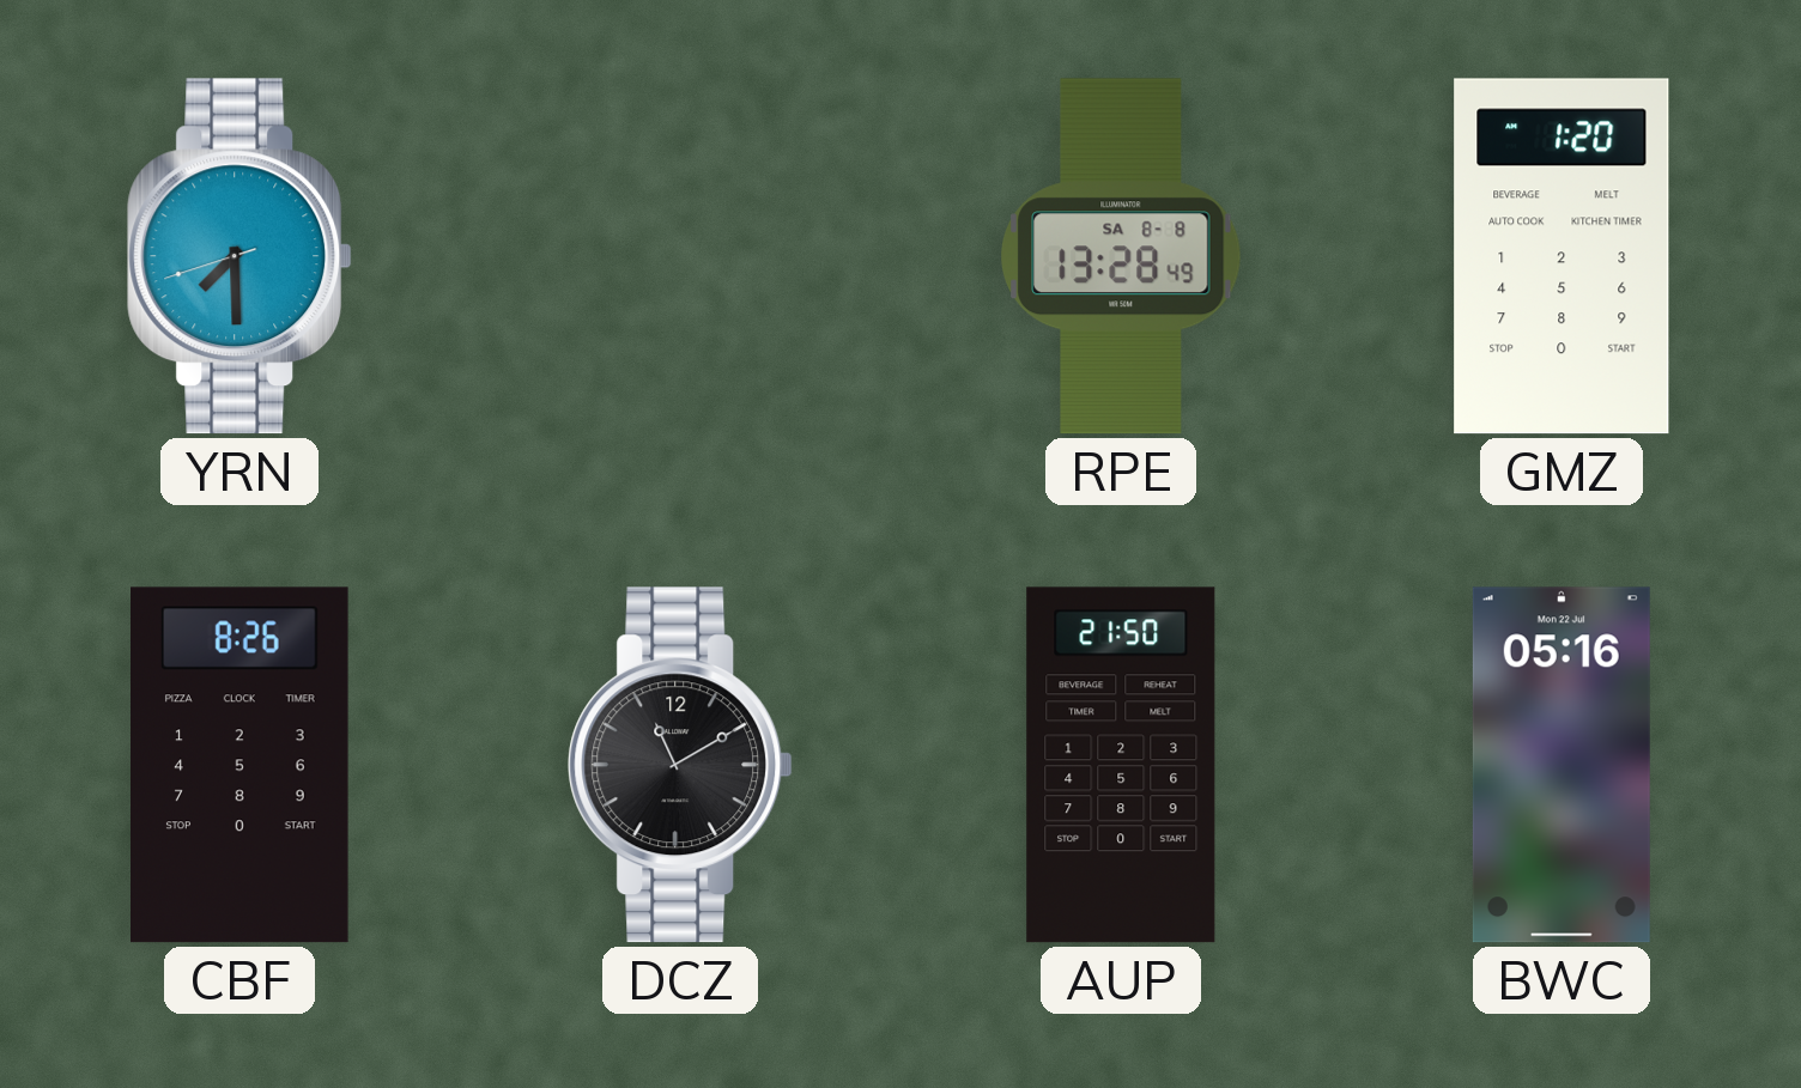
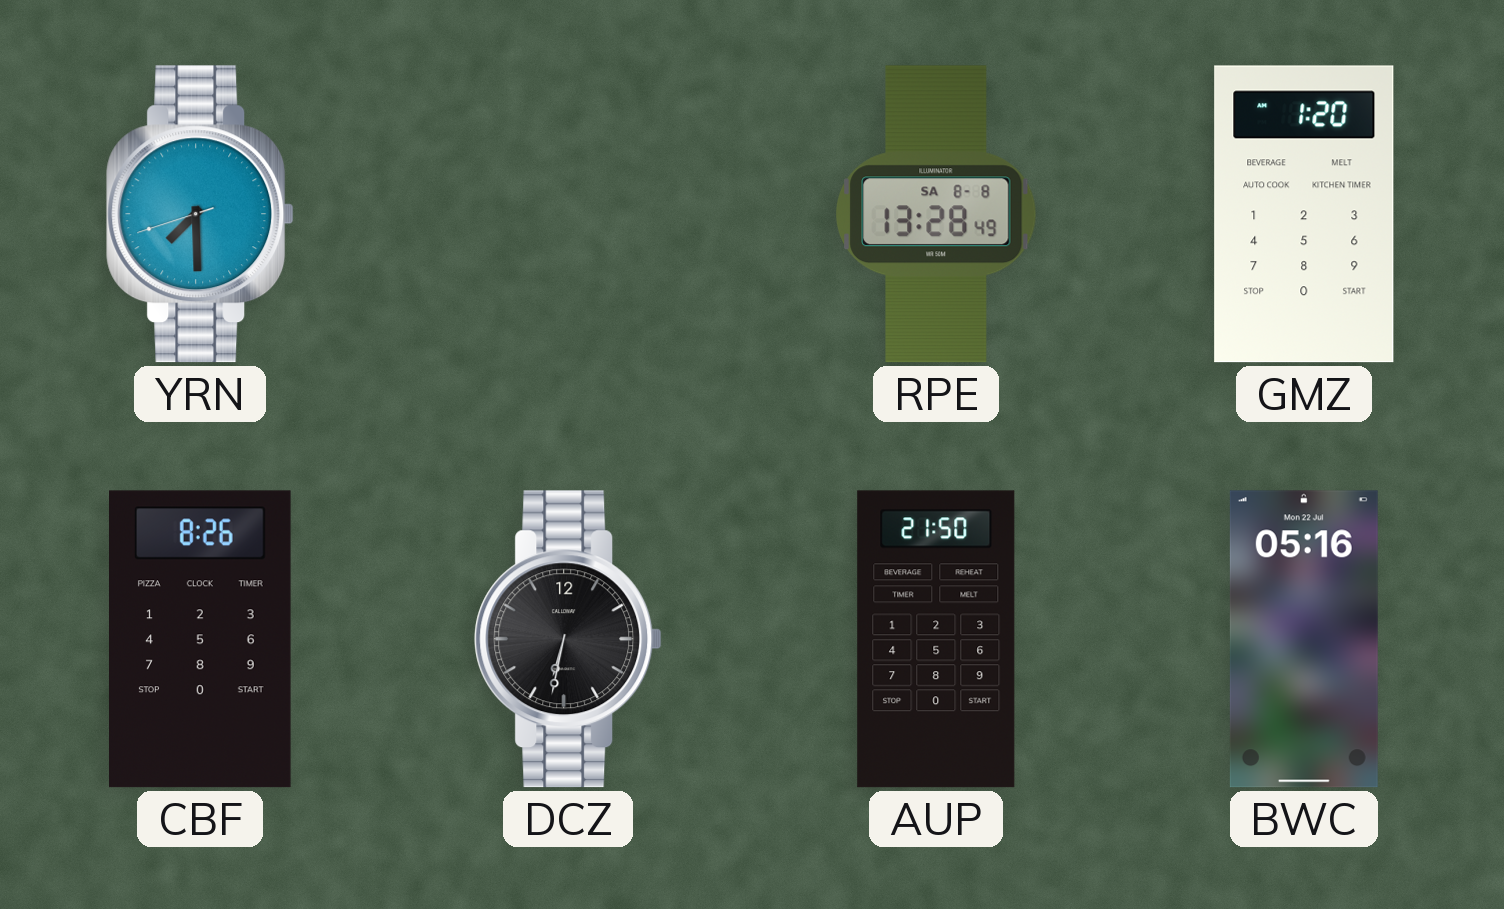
DCZ: 11:10 -> 6:32 (568, 639)
